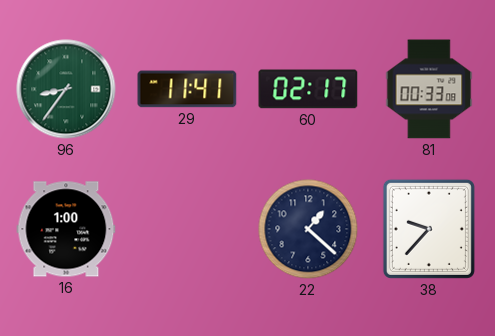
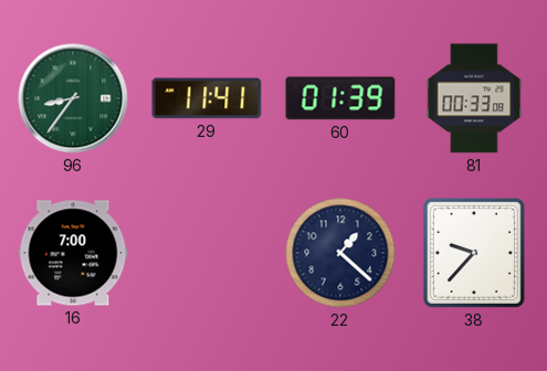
60: 02:17 -> 01:39 (340, 98)
16: 1:00 -> 7:00 (73, 253)
